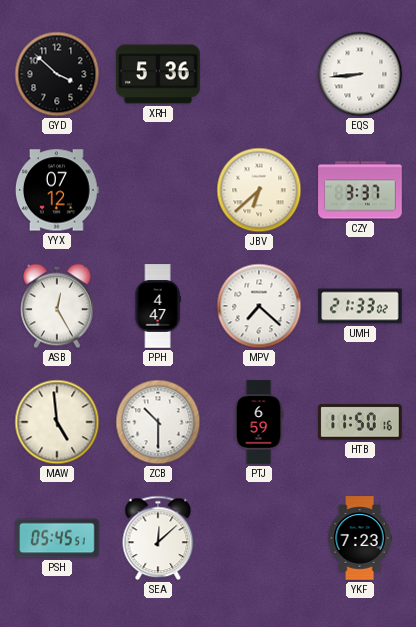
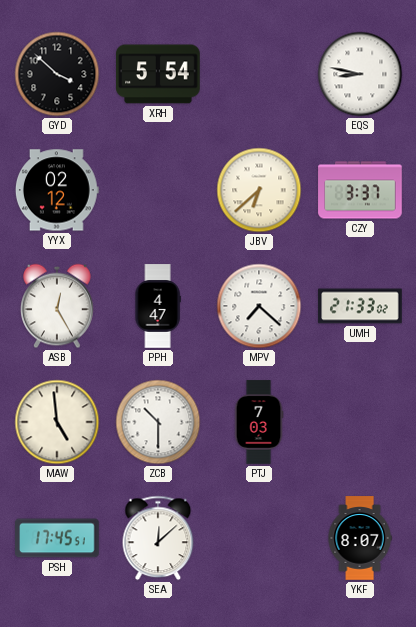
XRH: 5:36 -> 5:54 (158, 74)
EQS: 8:44 -> 8:47 (360, 74)
YYX: 07:12 -> 02:12 (57, 190)
PTJ: 6:59 -> 7:03 (259, 422)
HTB: 11:50 -> none (360, 422)
PSH: 05:45 -> 17:45 (58, 538)
YKF: 7:23 -> 8:07 (360, 538)
